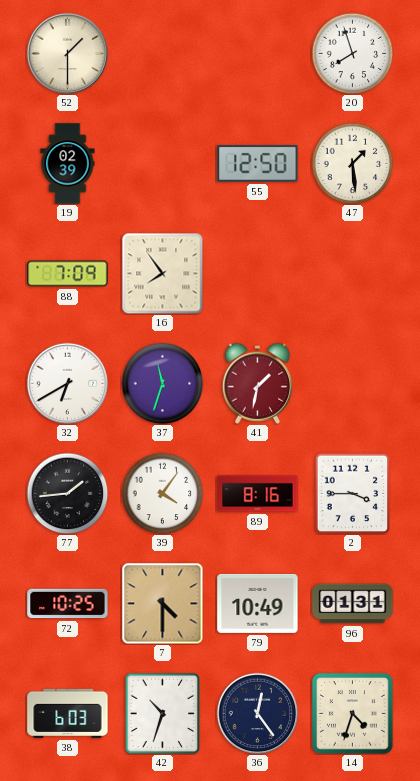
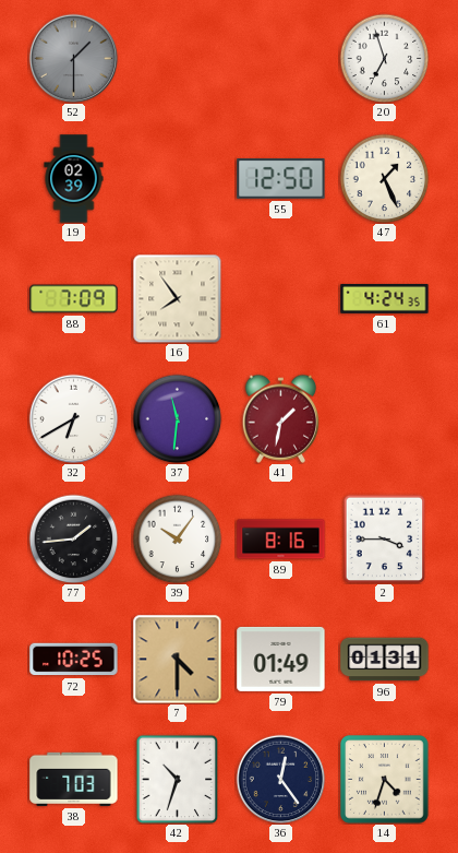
52 dial: cream -> grey (73, 58)
20: 7:57 -> 6:57 (384, 58)
47: 1:29 -> 1:26 (384, 178)
61: none -> 4:24 (385, 299)
37: 11:33 -> 11:31 (177, 418)
39: 4:06 -> 10:06 (177, 538)
79: 10:49 -> 01:49 (281, 659)
38: 6:03 -> 7:03 (74, 779)
